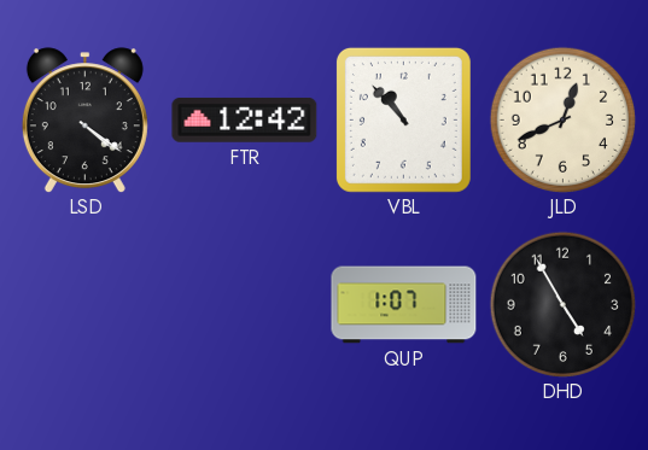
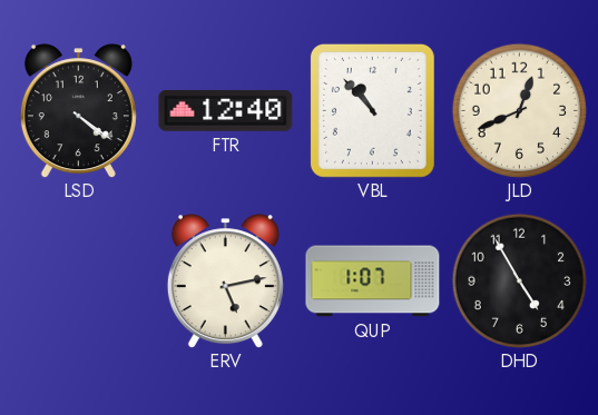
FTR: 12:42 -> 12:40 (226, 111)
ERV: none -> 5:13 (225, 281)
